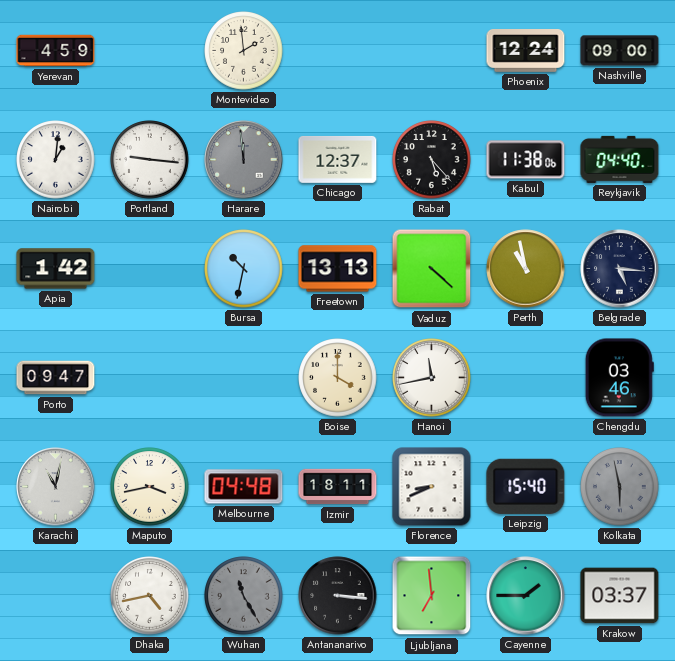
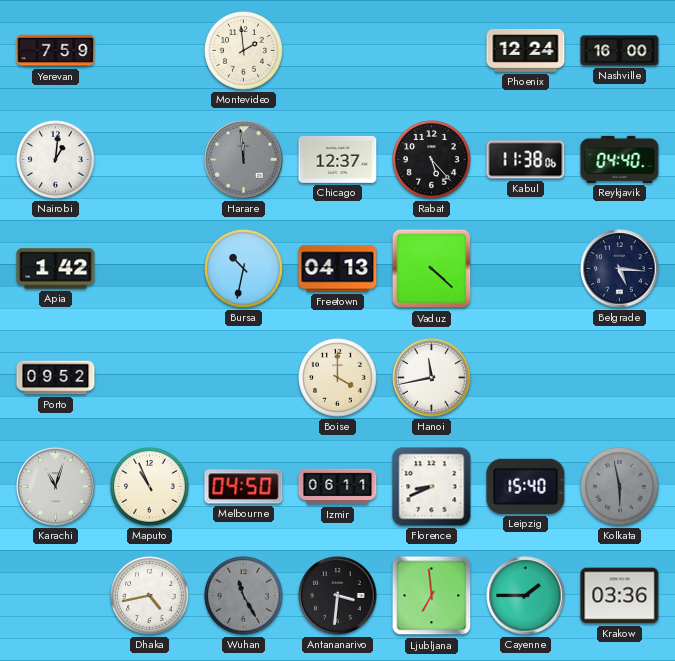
Yerevan: 4:59 -> 7:59 (56, 51)
Nashville: 09:00 -> 16:00 (620, 51)
Portland: 9:16 -> none (150, 160)
Freetown: 13:13 -> 04:13 (338, 269)
Perth: 10:58 -> none (526, 269)
Porto: 09:47 -> 09:52 (56, 378)
Chengdu: 03:46 -> none (619, 378)
Karachi: 11:02 -> 11:03 (56, 487)
Maputo: 3:43 -> 10:56 (150, 487)
Melbourne: 04:48 -> 04:50 (244, 487)
Izmir: 18:11 -> 06:11 (338, 487)
Antananarivo: 3:16 -> 3:31 (338, 596)
Krakow: 03:37 -> 03:36 (620, 596)
